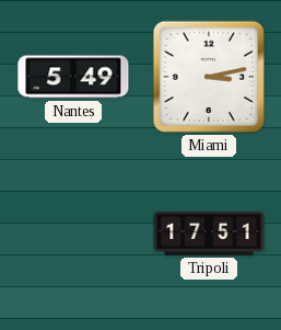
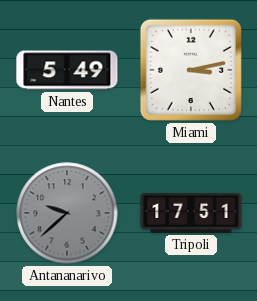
Antananarivo: none -> 9:38 (67, 213)
